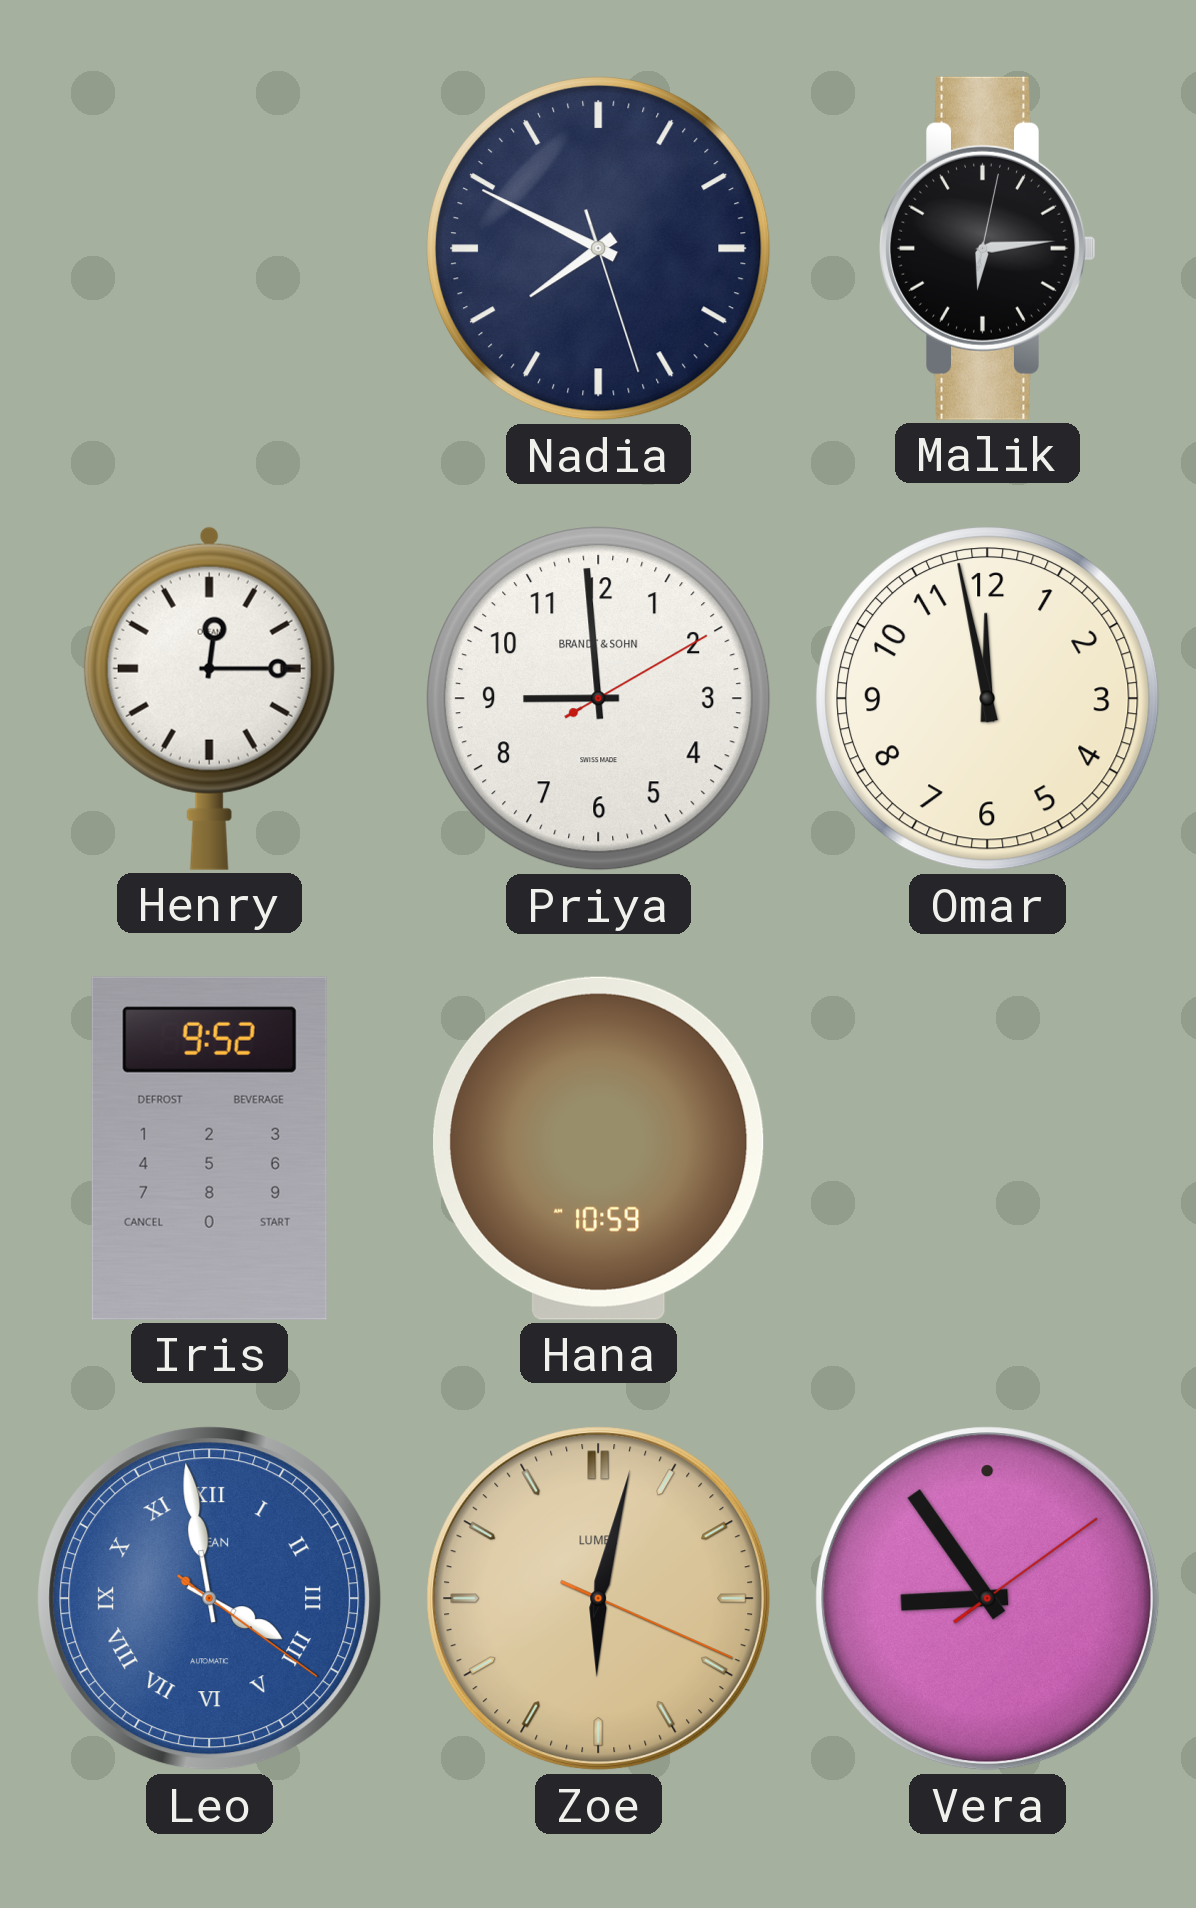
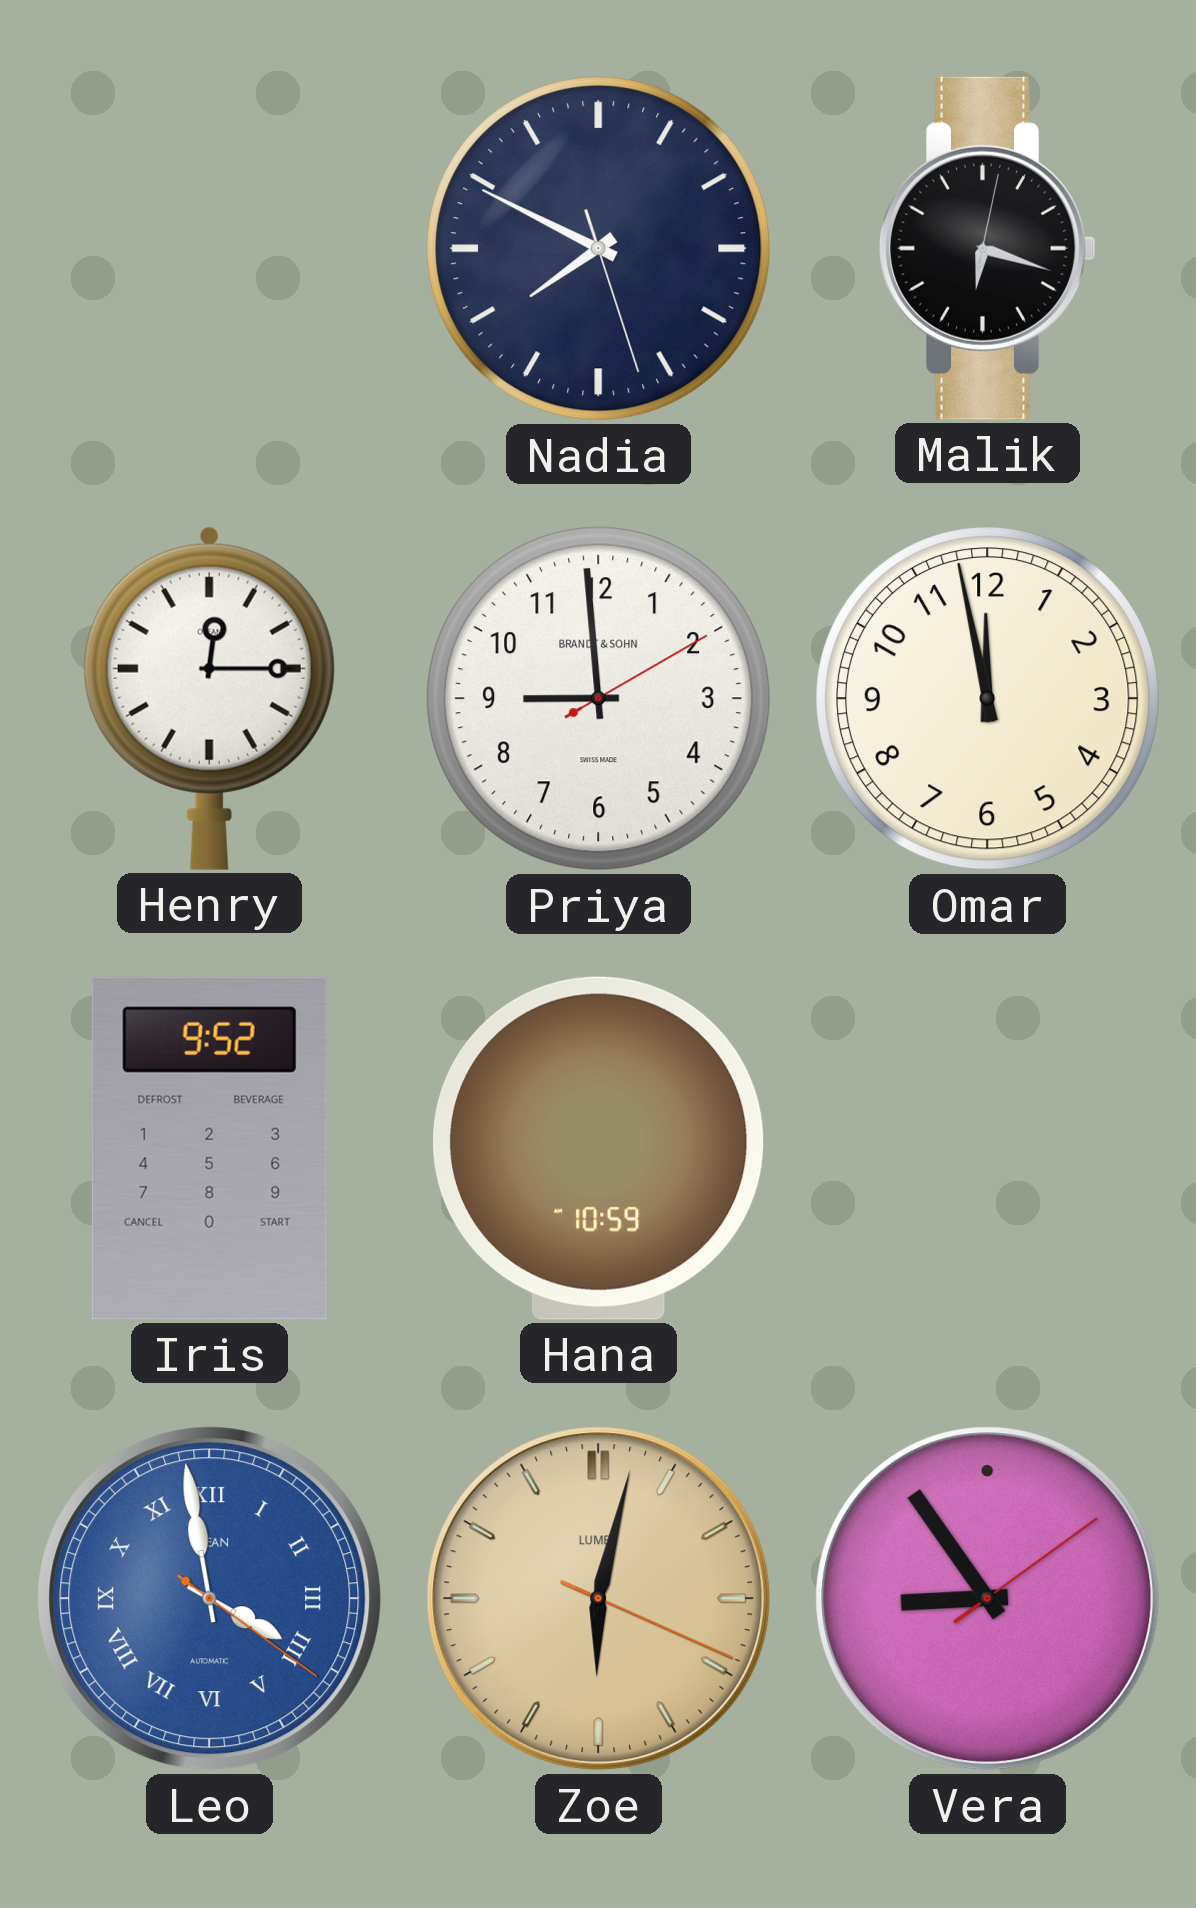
Malik: 6:14 -> 6:18 (988, 248)
